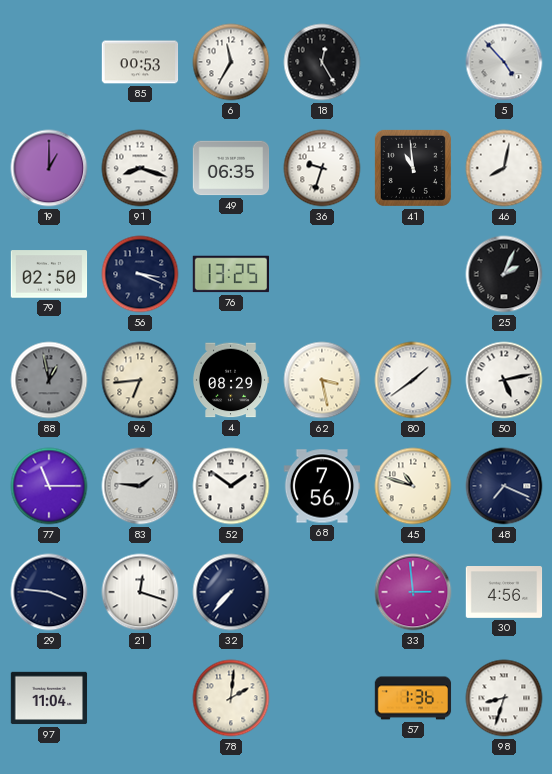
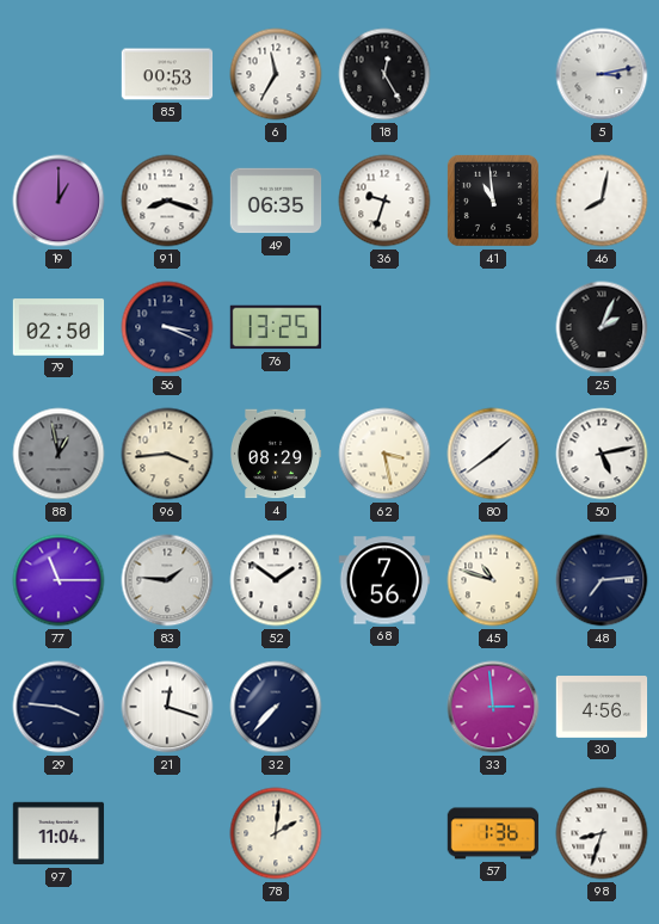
5: 4:53 -> 3:13 (602, 74)
96: 6:44 -> 3:44 (167, 454)
48: 7:19 -> 7:14 (602, 580)
